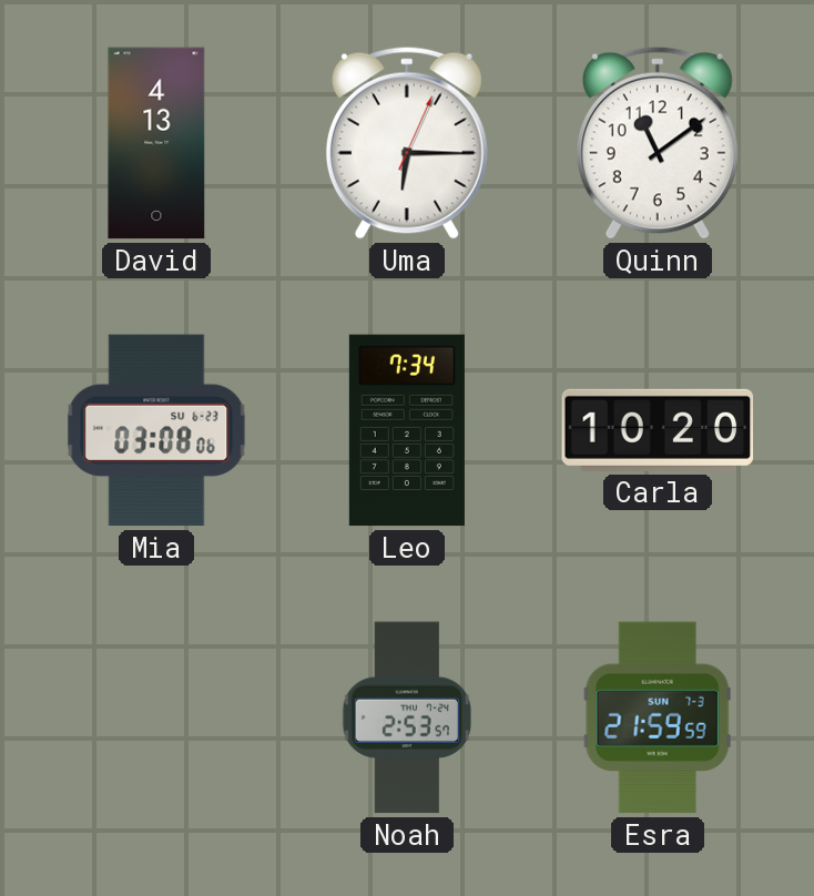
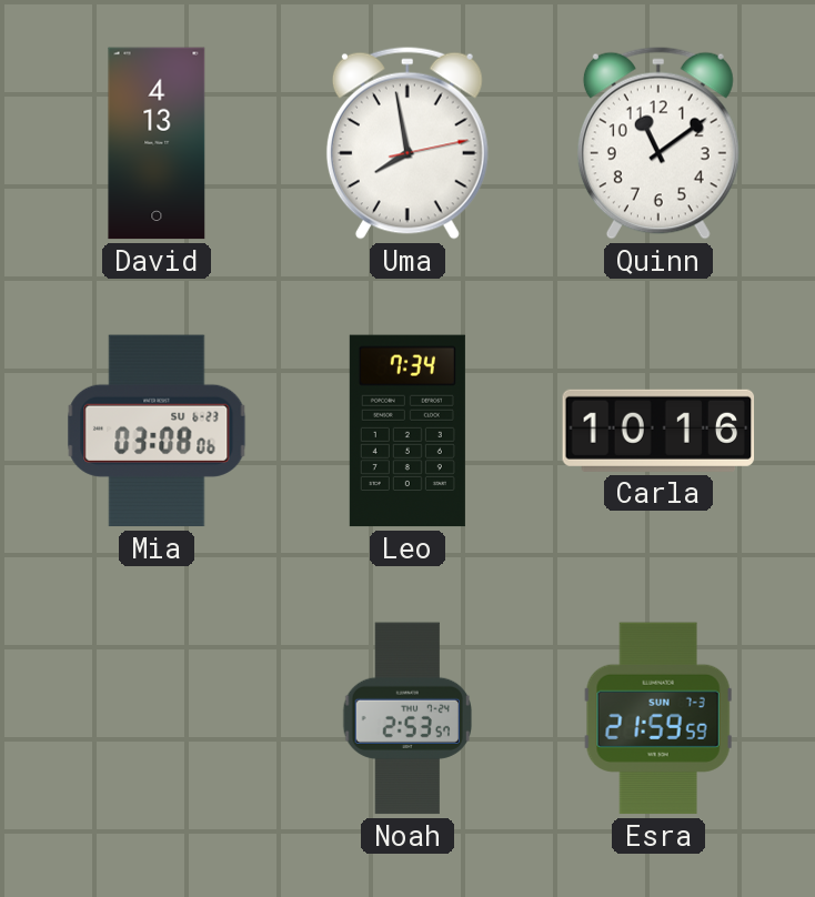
Uma: 6:15 -> 7:58 (407, 143)
Carla: 10:20 -> 10:16 (658, 431)
